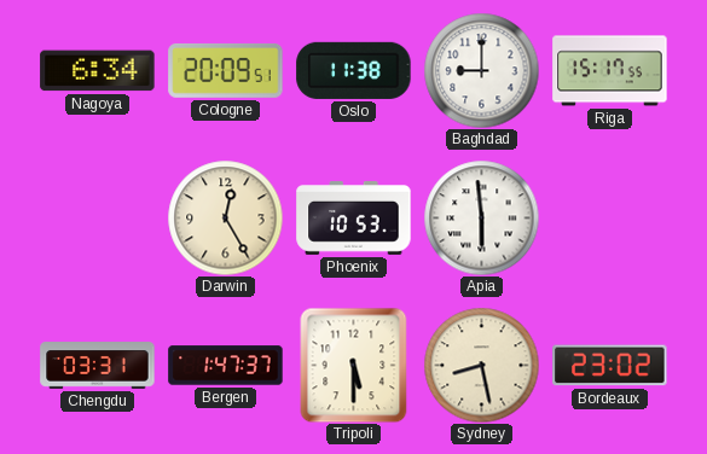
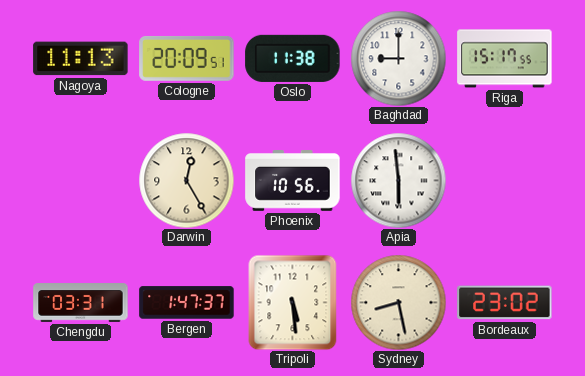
Nagoya: 6:34 -> 11:13 (81, 59)
Phoenix: 10:53 -> 10:56 (293, 181)
Tripoli: 5:30 -> 5:29 (293, 302)
